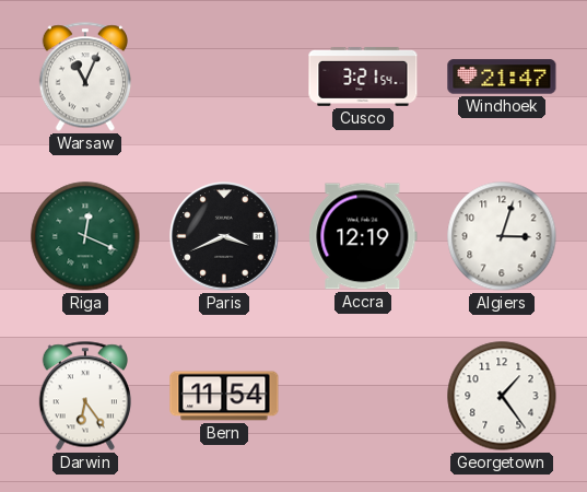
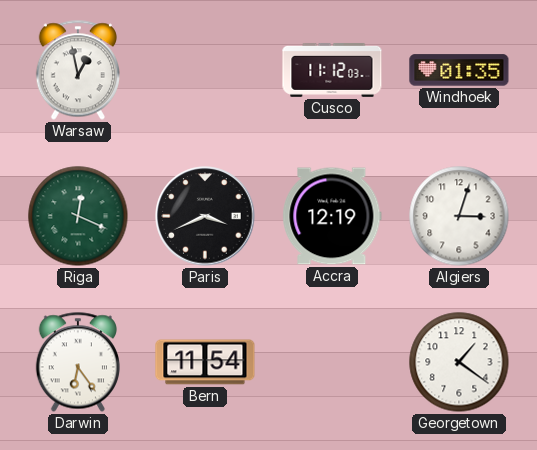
Warsaw: 11:04 -> 12:58 (78, 70)
Cusco: 3:21 -> 11:12 (332, 70)
Windhoek: 21:47 -> 01:35 (459, 70)
Georgetown: 1:24 -> 1:21 (459, 362)
